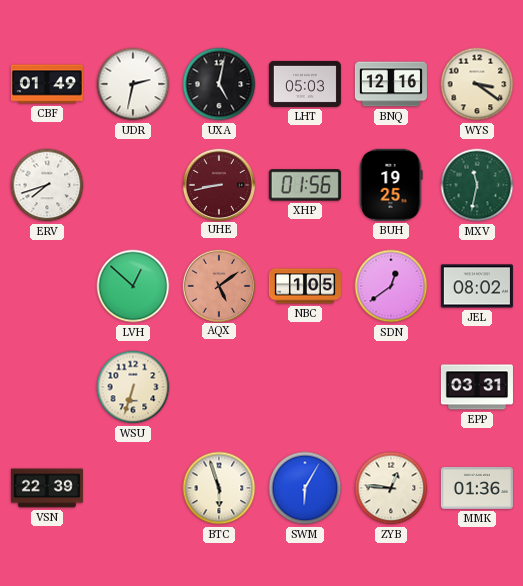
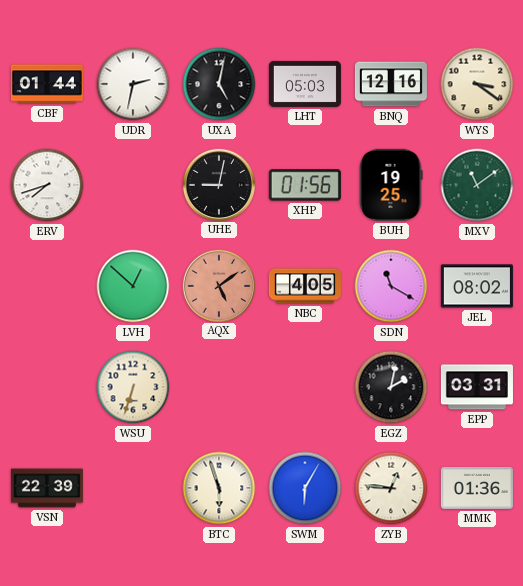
CBF: 01:49 -> 01:44 (47, 84)
UHE: 8:43 -> 9:02 (218, 184)
UHE dial: burgundy -> black (218, 184)
MXV: 11:32 -> 11:09 (477, 185)
NBC: 1:05 -> 4:05 (305, 286)
SDN: 12:39 -> 11:20 (391, 286)
EGZ: none -> 2:02 (391, 387)
